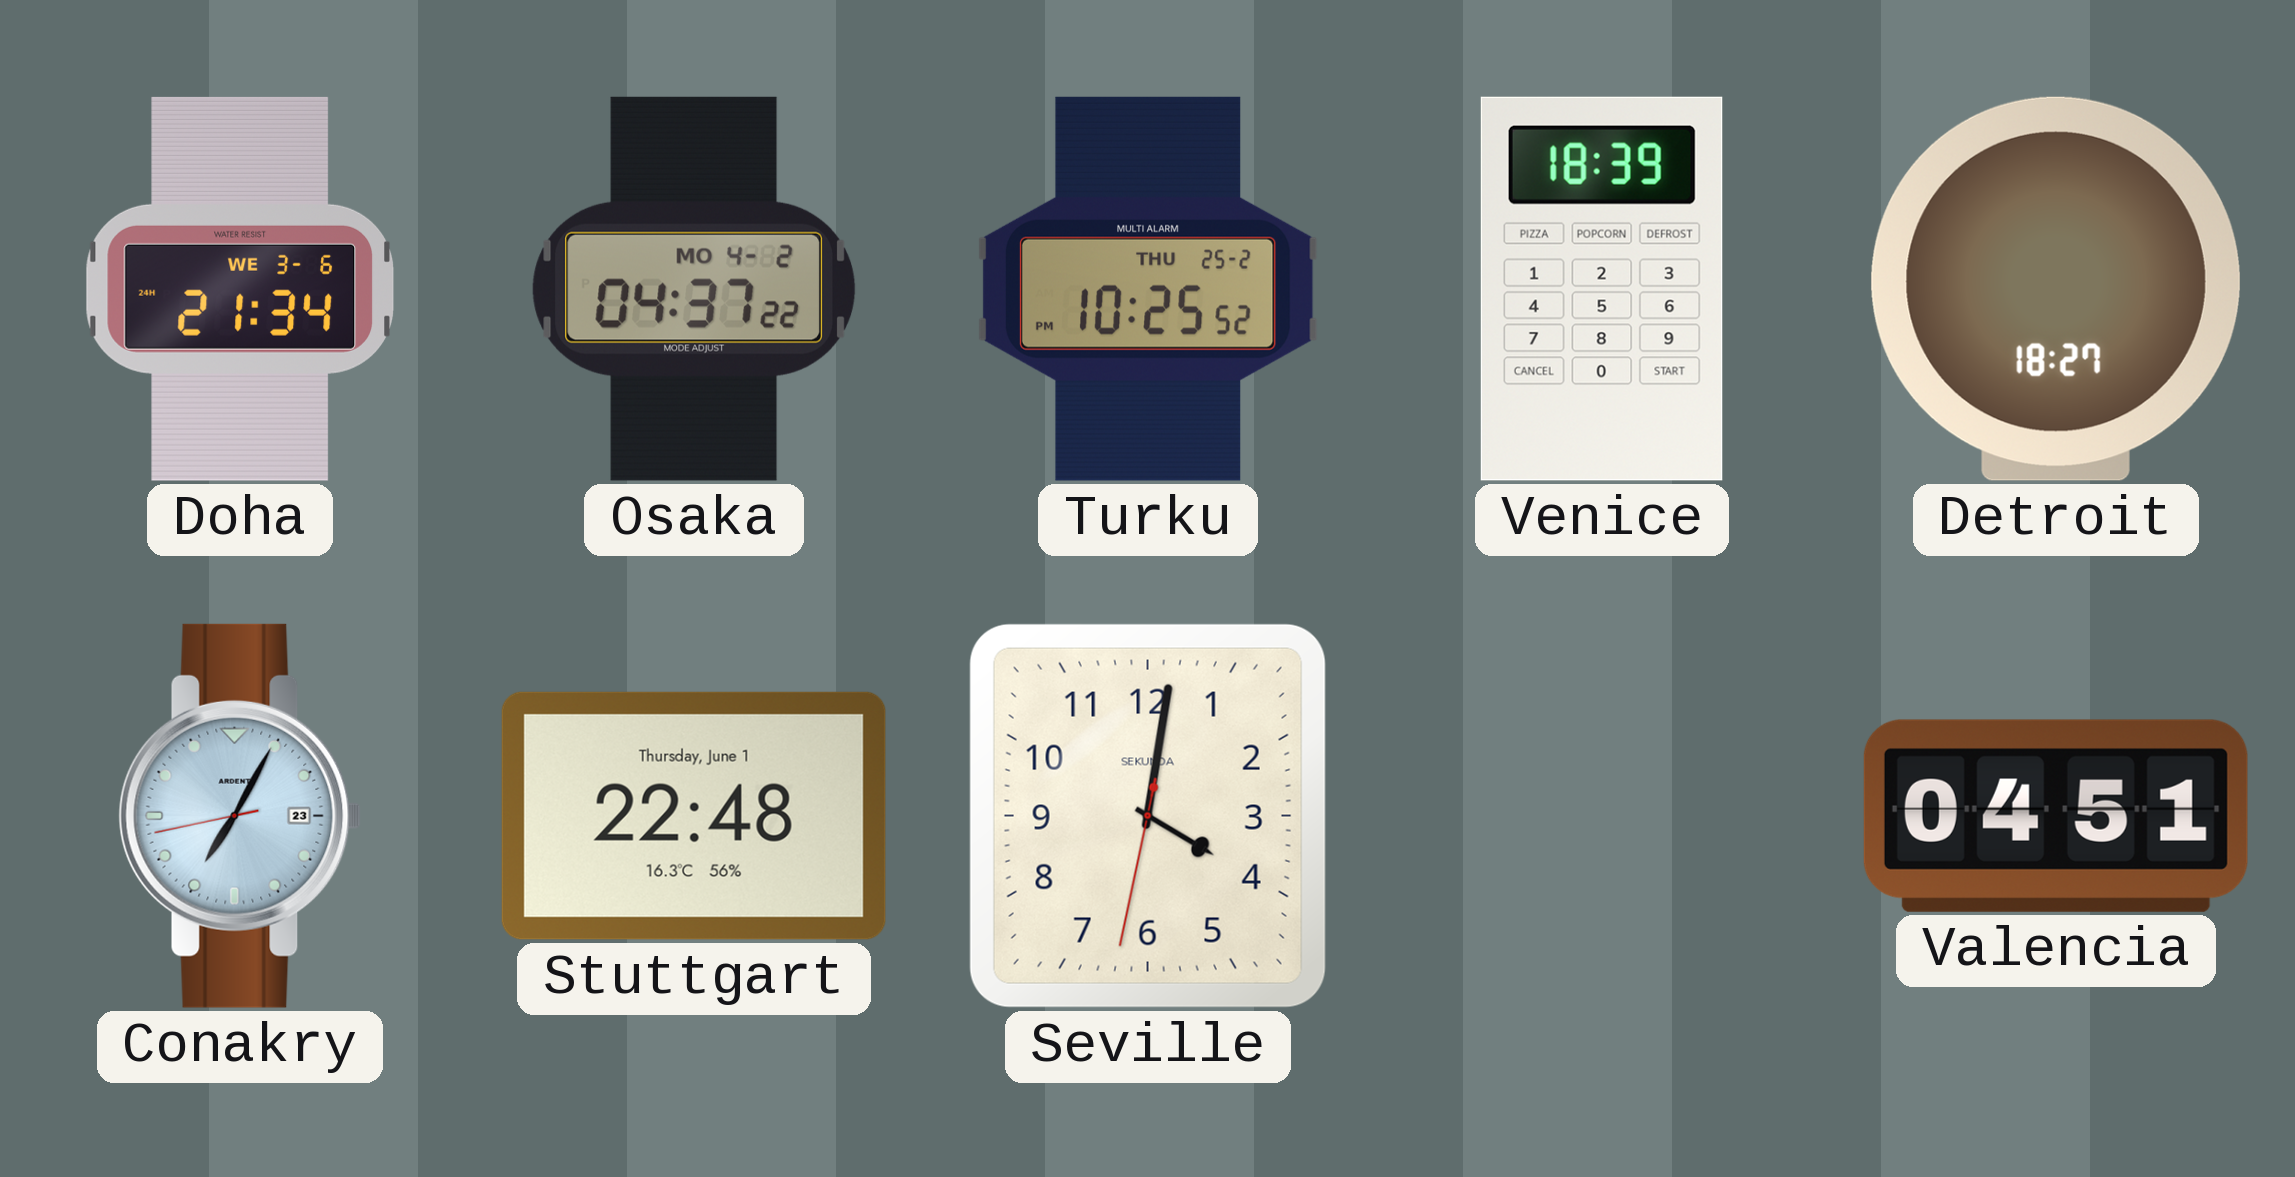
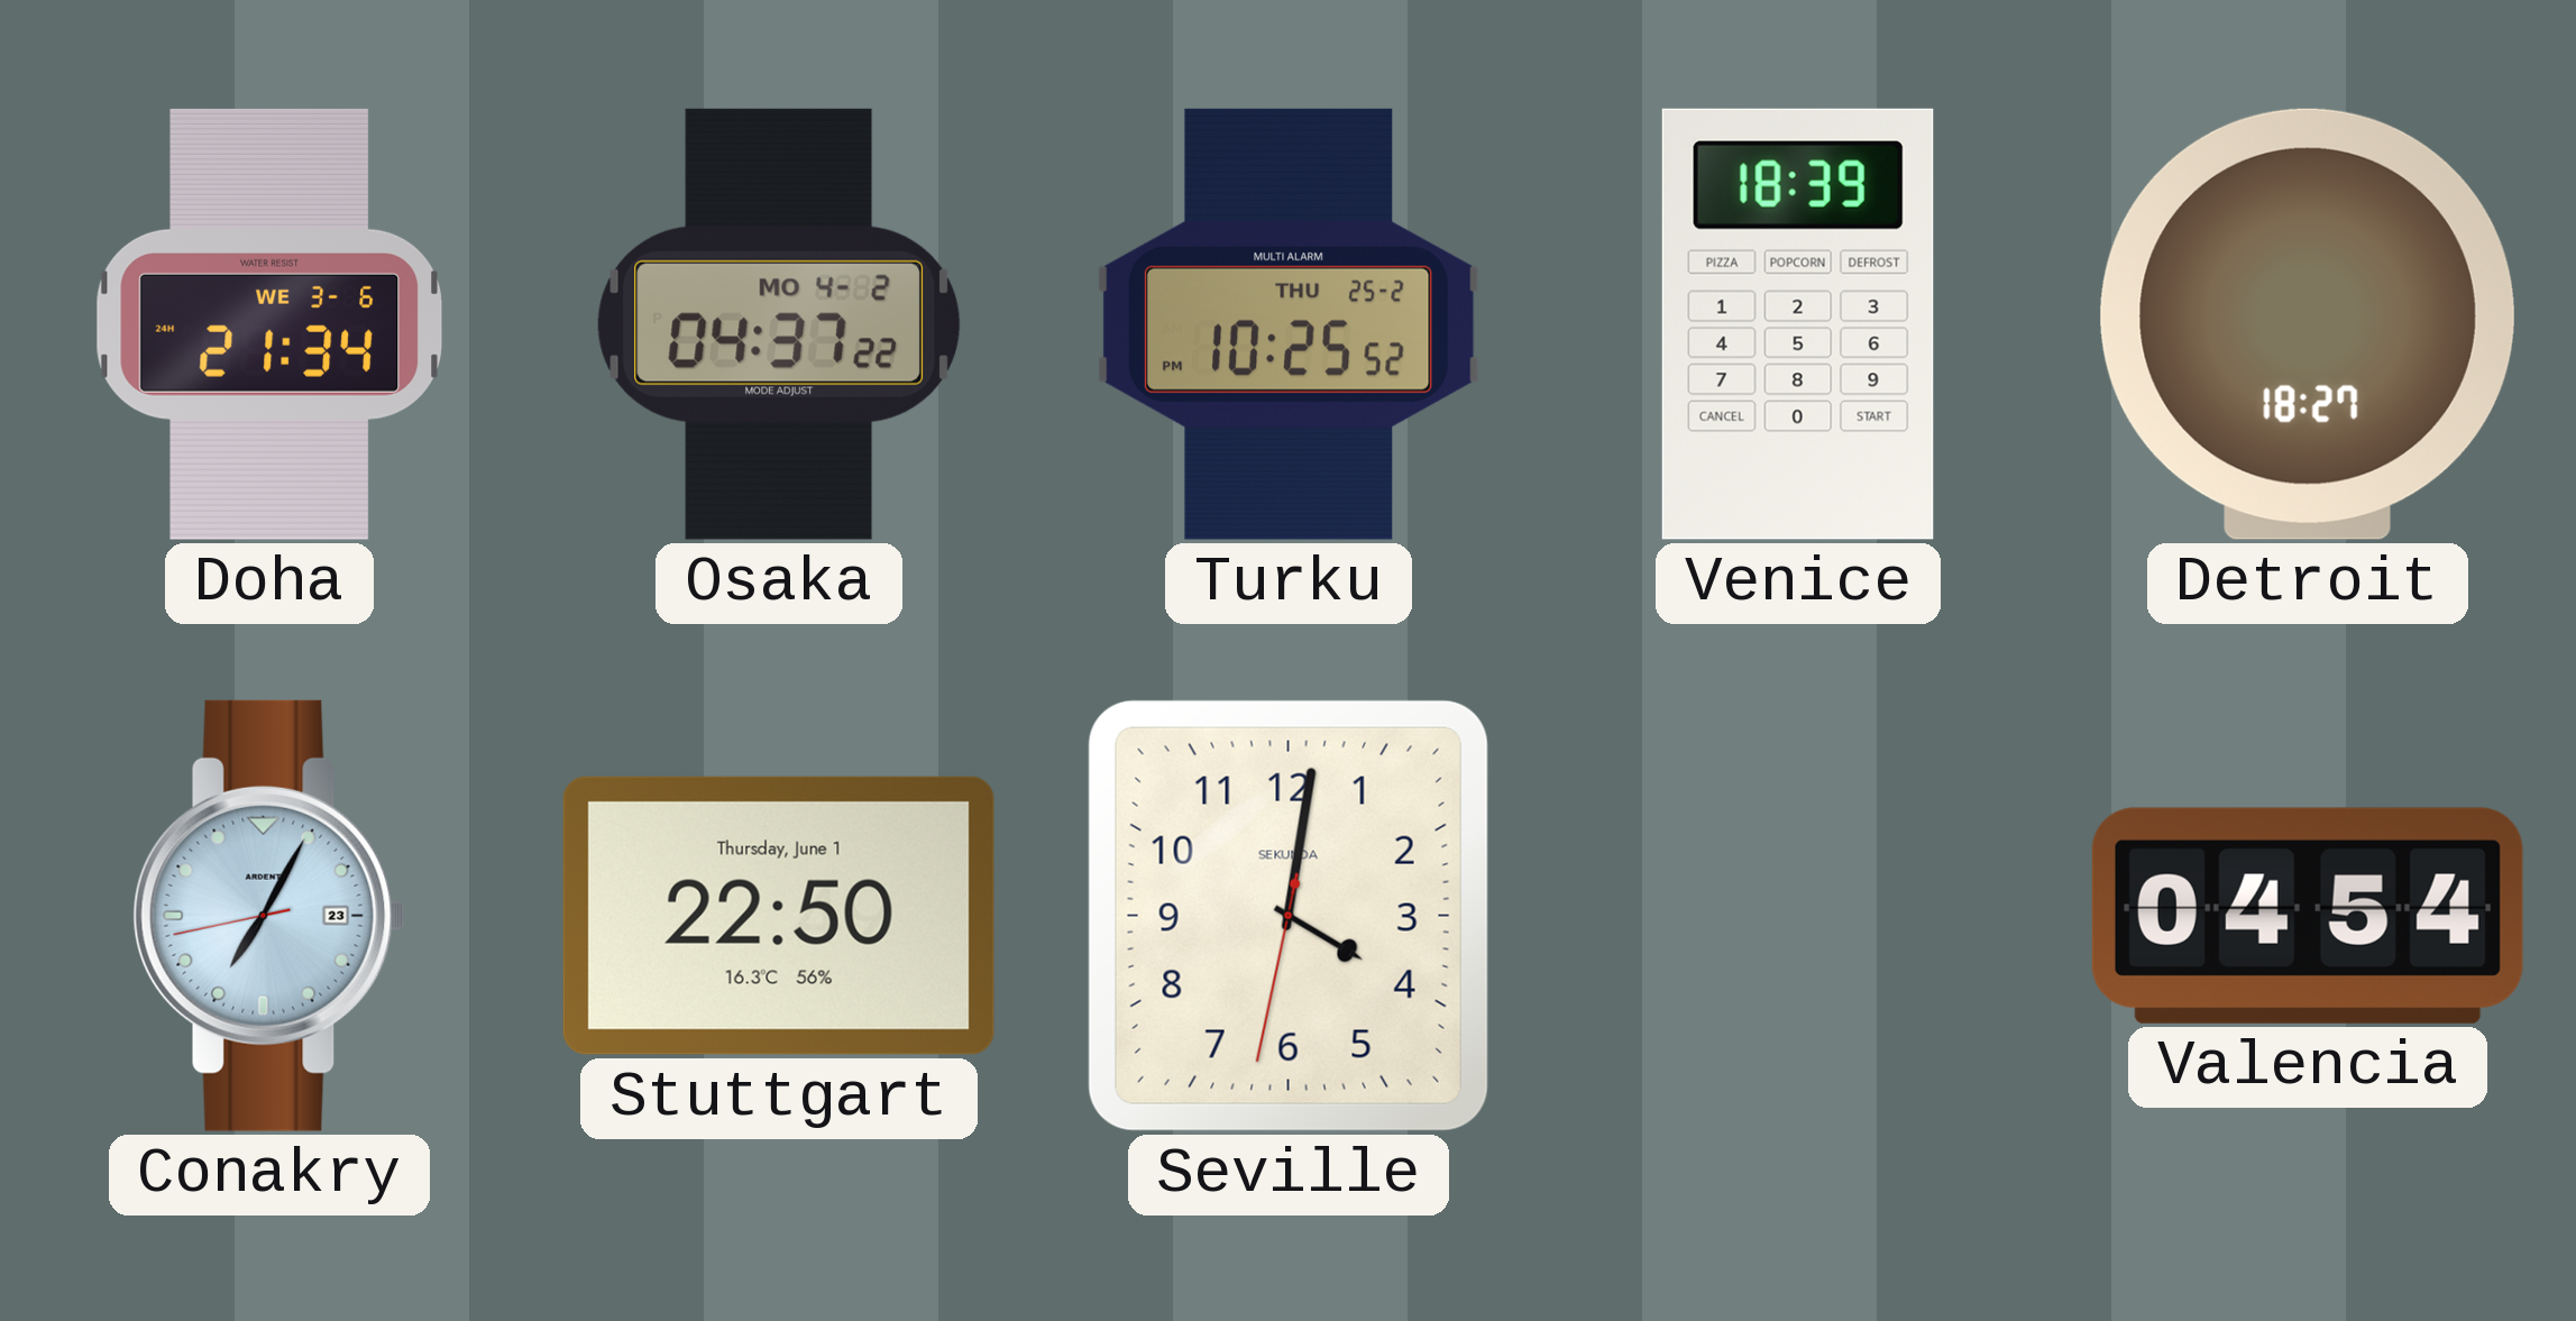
Stuttgart: 22:48 -> 22:50 (779, 916)
Valencia: 04:51 -> 04:54 (2308, 916)
